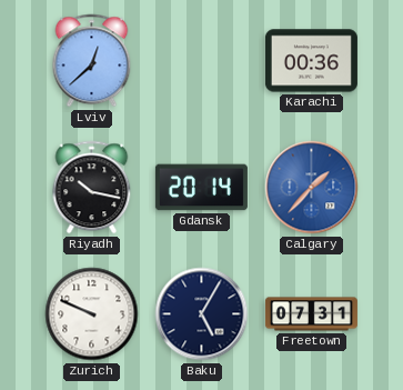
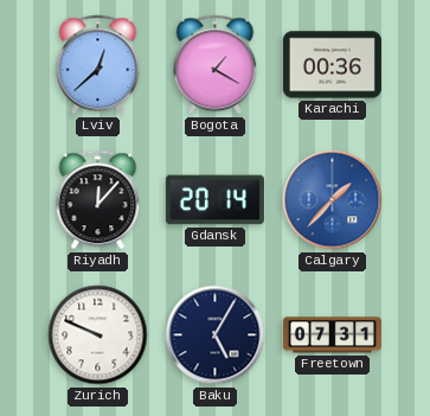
Bogota: none -> 1:20 (216, 65)
Riyadh: 10:17 -> 12:07 (98, 200)
